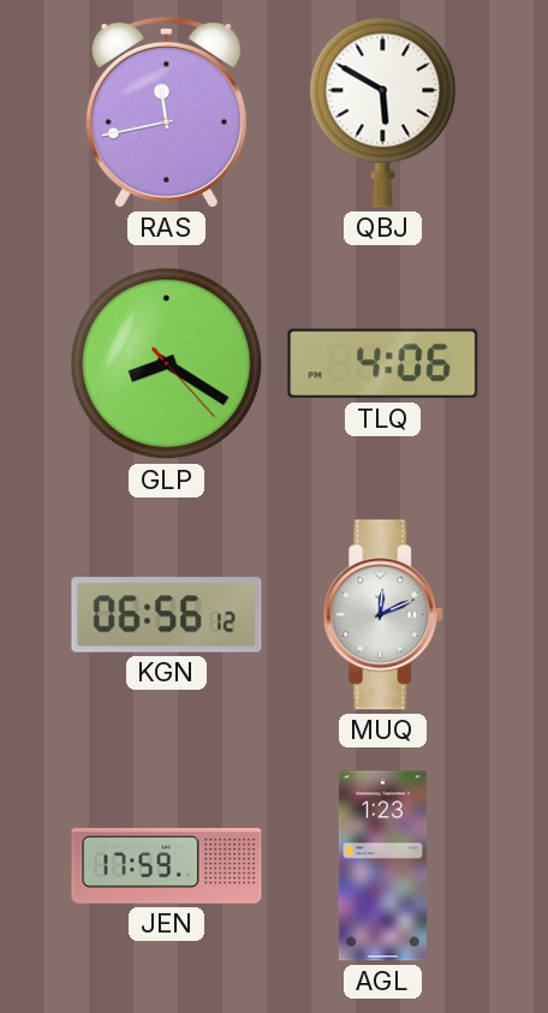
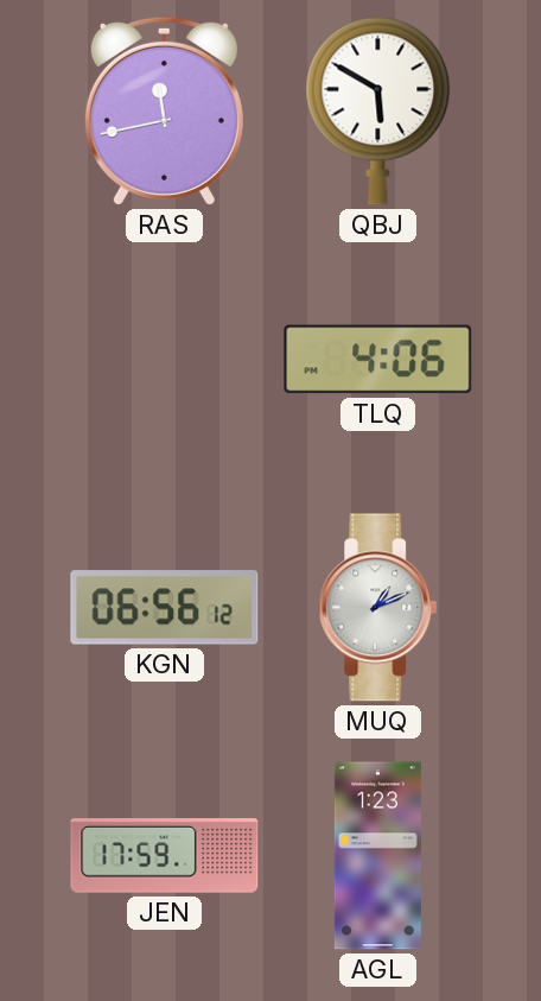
GLP: 8:20 -> none (167, 364)
MUQ: 12:11 -> 1:11 (378, 608)
